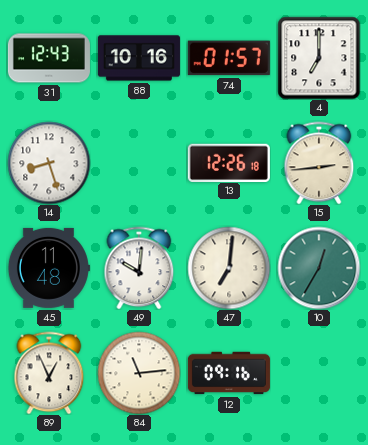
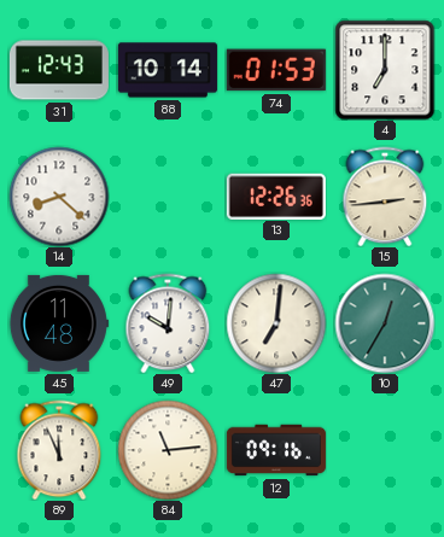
88: 10:16 -> 10:14 (168, 70)
74: 01:57 -> 01:53 (276, 70)
14: 8:27 -> 8:22 (59, 197)
13: 12:26:18 -> 12:26:36 (276, 195)
89: 12:56 -> 11:56 (59, 450)
